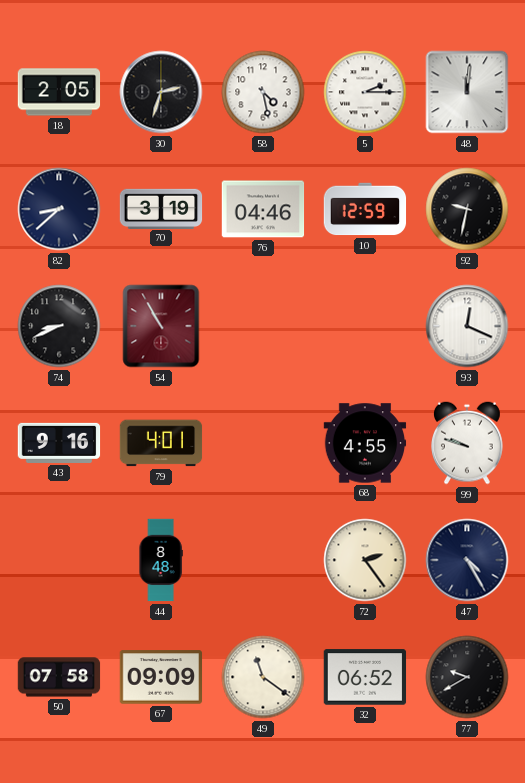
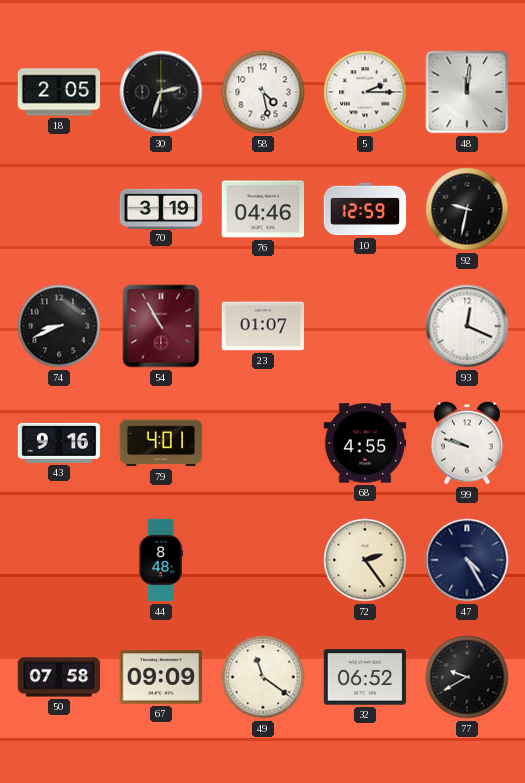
82: 8:38 -> none (59, 209)
23: none -> 01:07 (263, 326)
